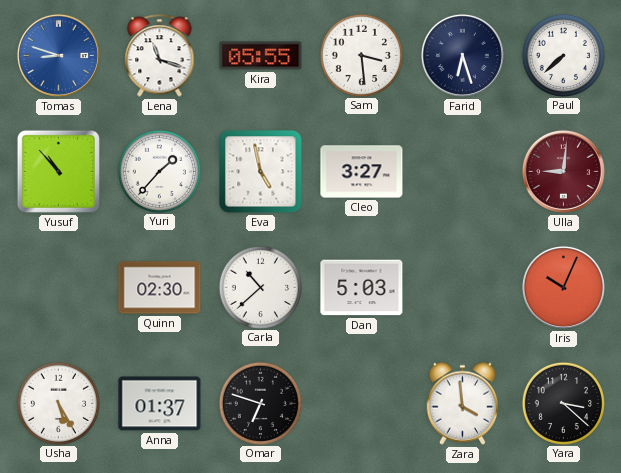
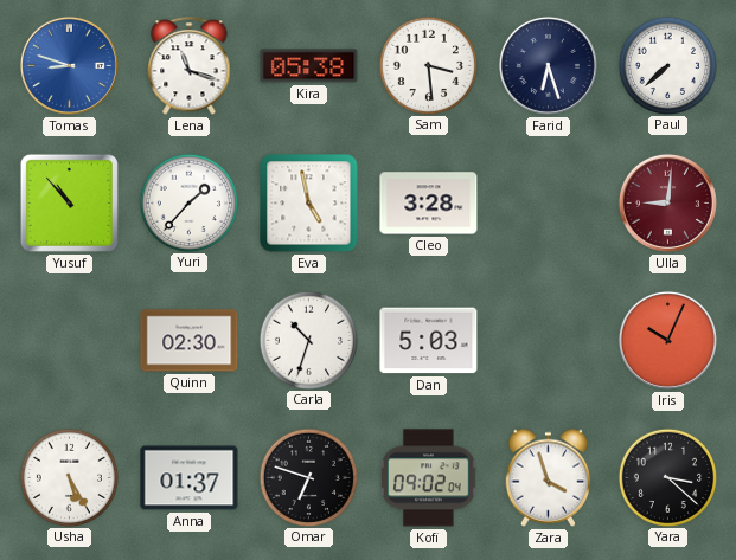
Kira: 05:55 -> 05:38 (309, 66)
Cleo: 3:27 -> 3:28 (429, 204)
Carla: 10:38 -> 10:33 (308, 340)
Kofi: none -> 09:02 (429, 478)
Zara: 3:59 -> 3:57 (549, 477)
